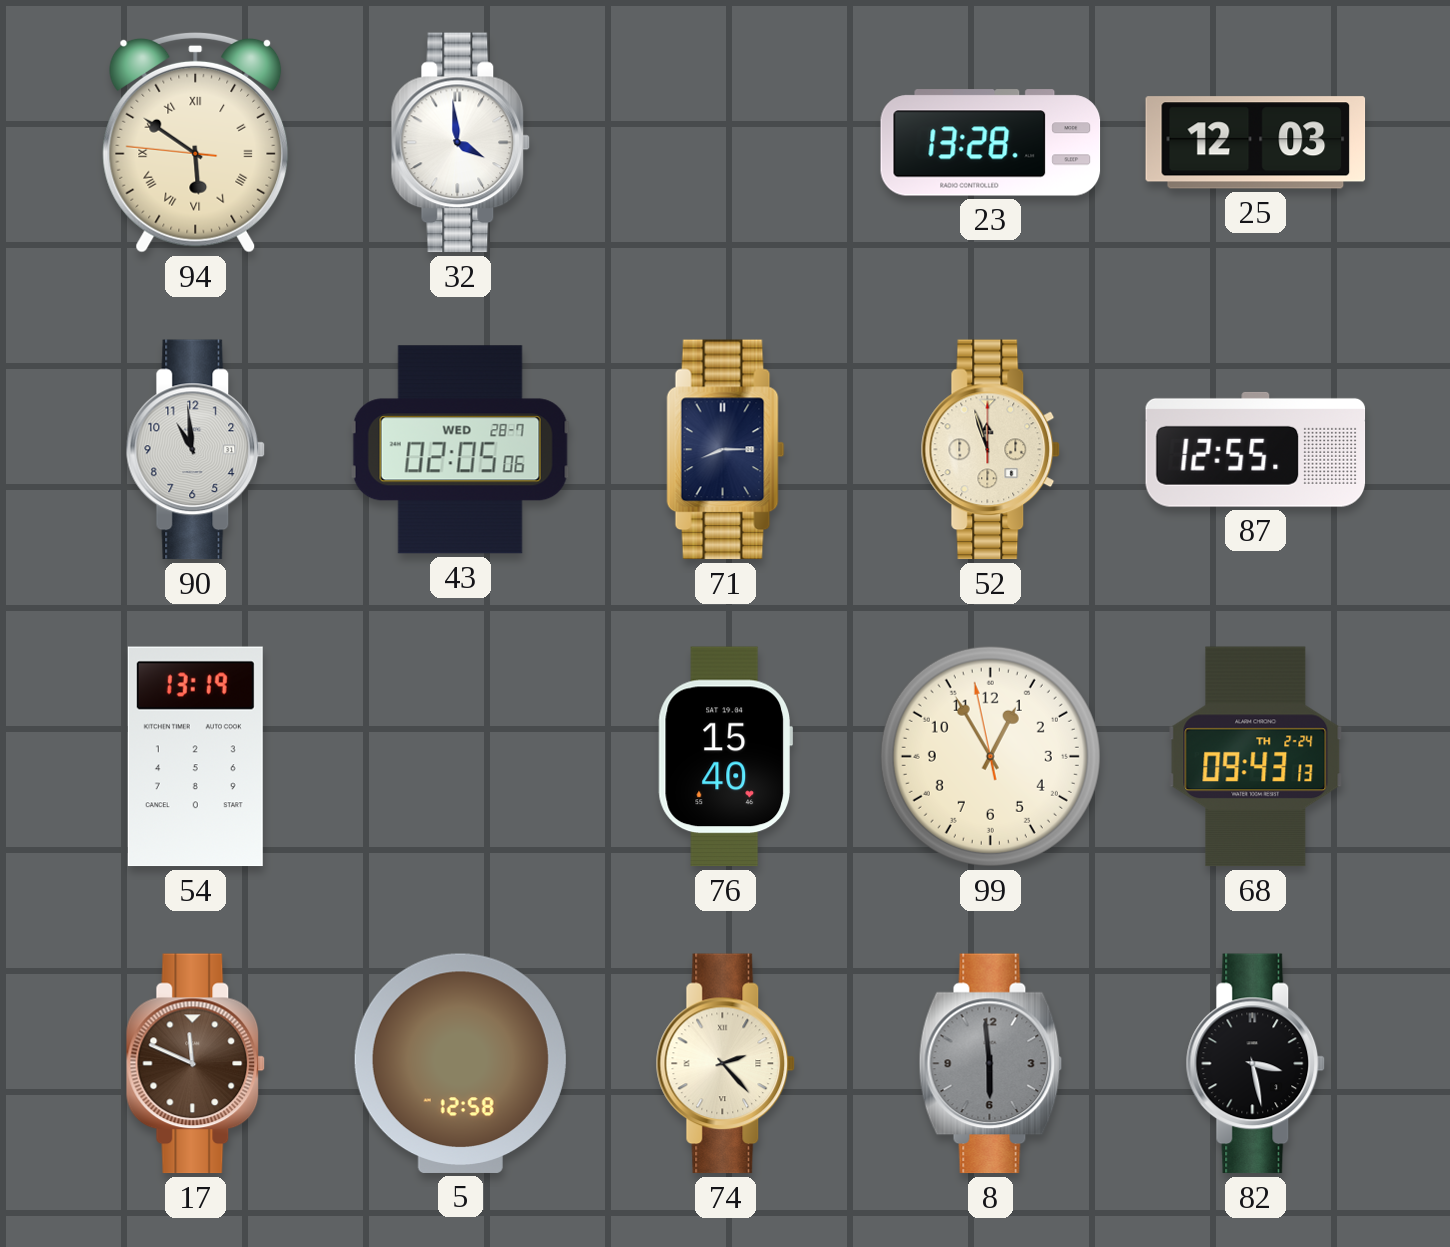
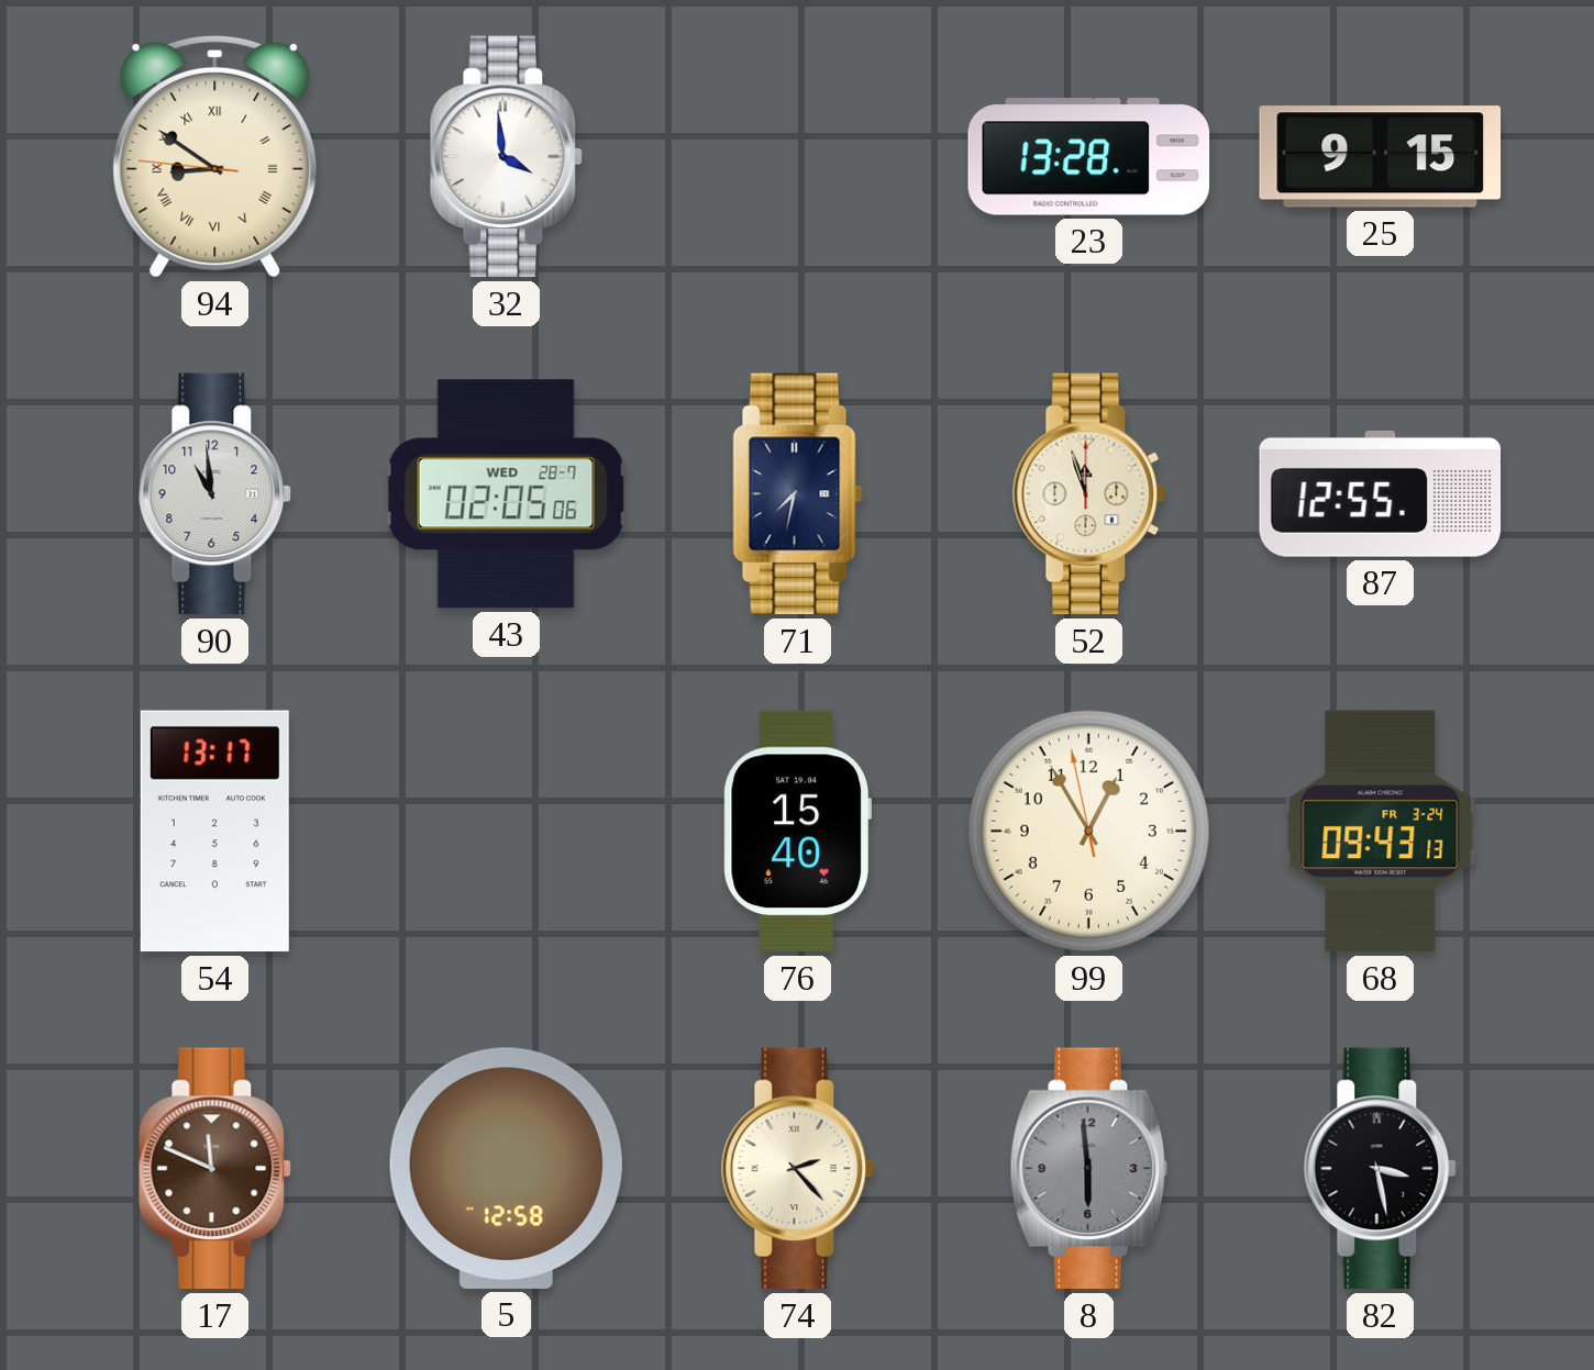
94: 5:50 -> 8:50 (215, 156)
25: 12:03 -> 9:15 (1381, 157)
71: 8:15 -> 7:32 (798, 494)
54: 13:19 -> 13:17 (214, 832)
68 date: TH 2-24 -> FR 3-24 (1381, 832)
